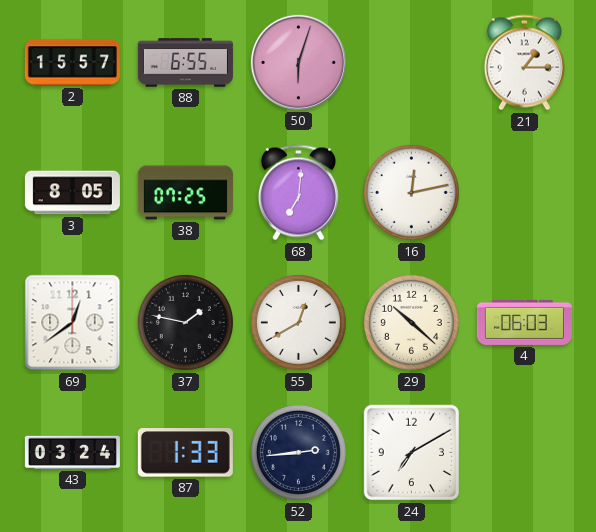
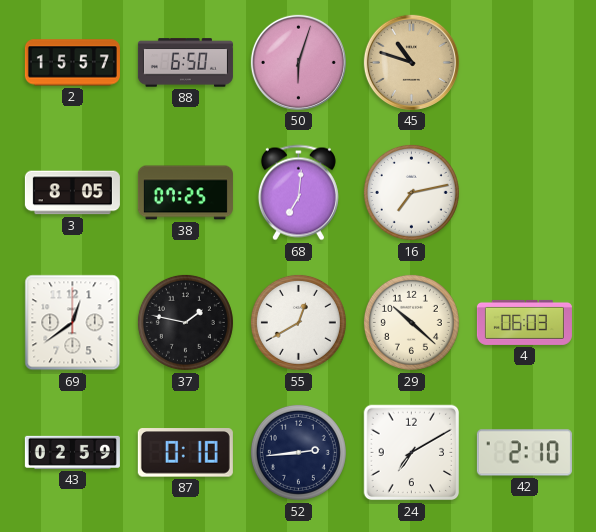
88: 6:55 -> 6:50 (185, 63)
45: none -> 10:48 (411, 62)
21: 1:15 -> none (524, 63)
16: 12:13 -> 7:13 (411, 192)
43: 03:24 -> 02:59 (72, 452)
87: 1:33 -> 0:10 (185, 453)
42: none -> 2:10 (524, 453)
